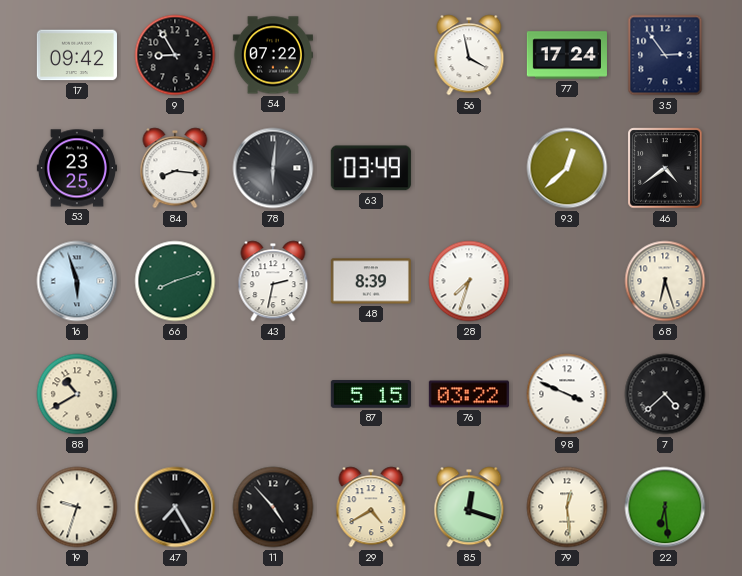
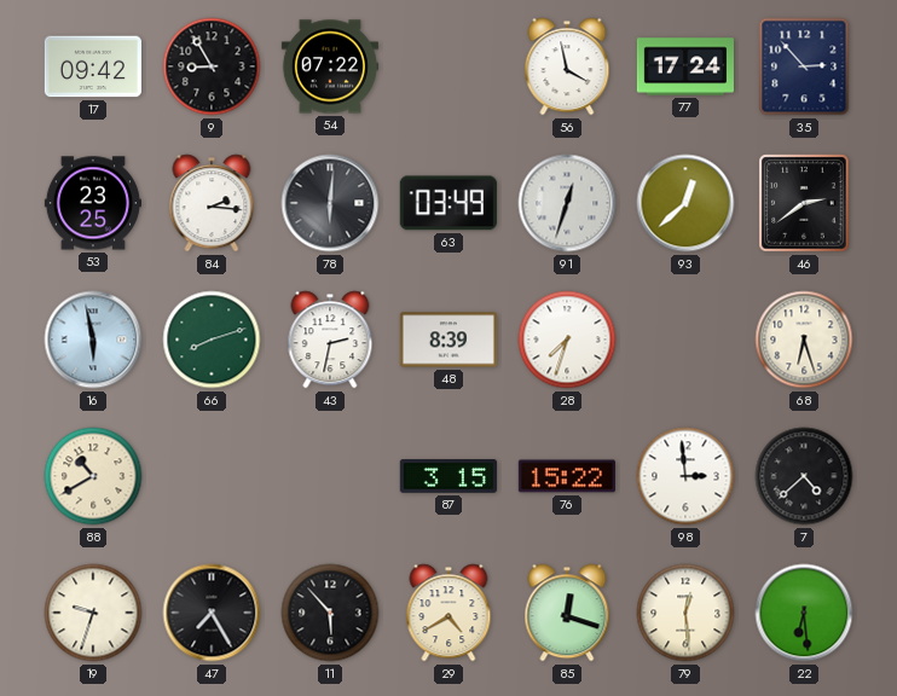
35: 2:54 -> 2:53 (804, 66)
84: 8:16 -> 2:16 (212, 203)
91: none -> 12:33 (567, 203)
46: 4:39 -> 2:39 (804, 203)
16: 5:57 -> 5:58 (93, 340)
87: 5:15 -> 3:15 (448, 477)
76: 03:22 -> 15:22 (567, 476)
98: 3:49 -> 2:59 (685, 476)
11: 4:53 -> 5:53 (330, 613)
